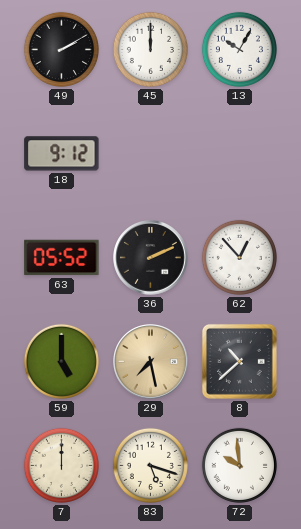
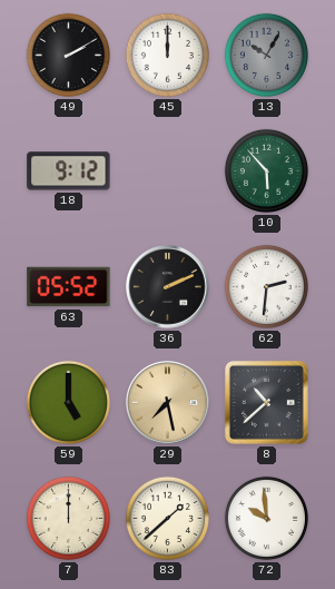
13 dial: white -> grey (266, 55)
10: none -> 5:53 (266, 170)
62: 12:53 -> 2:31 (266, 286)
83: 5:18 -> 1:38 (167, 518)
